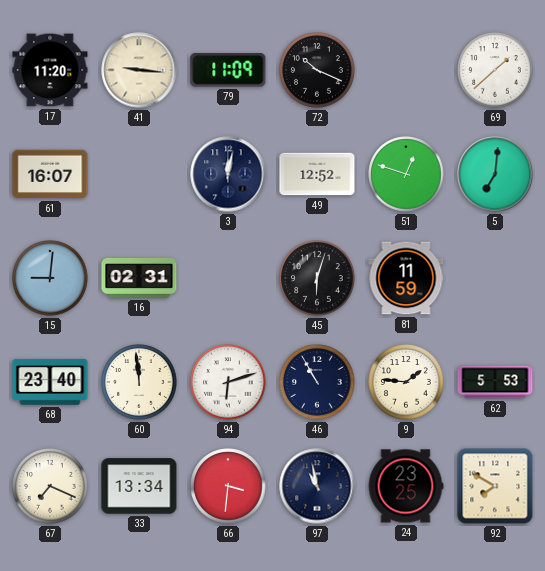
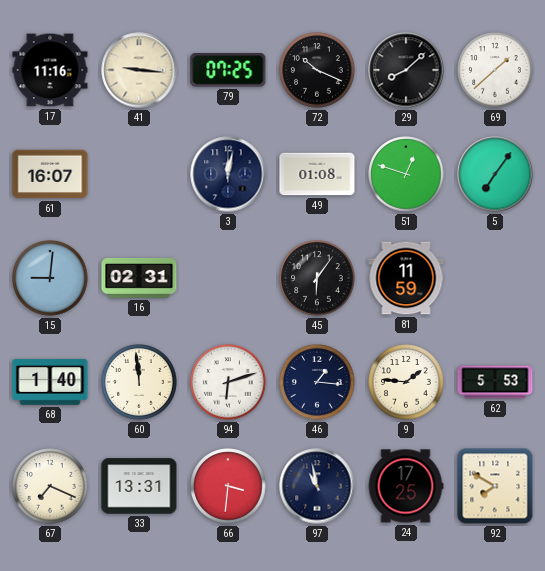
17: 11:20 -> 11:16 (50, 70)
79: 11:09 -> 07:25 (228, 70)
29: none -> 8:08 (406, 70)
49: 12:52 -> 01:08 (317, 174)
5: 7:01 -> 7:06 (495, 174)
45: 6:03 -> 6:06 (317, 278)
68: 23:40 -> 1:40 (50, 382)
46: 10:55 -> 1:16 (317, 382)
33: 13:34 -> 13:31 (139, 486)
24: 23:25 -> 17:25 (406, 486)
